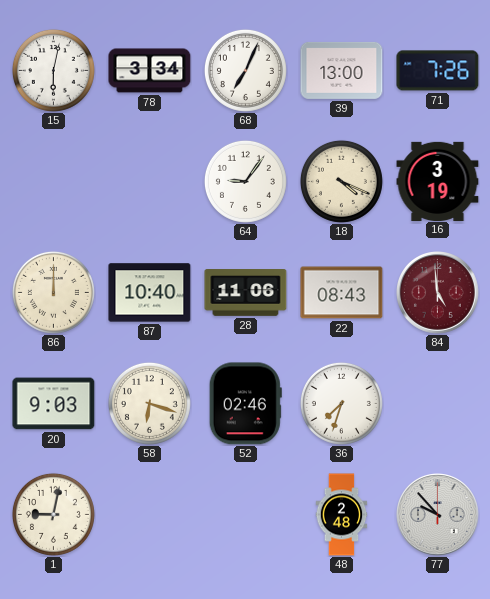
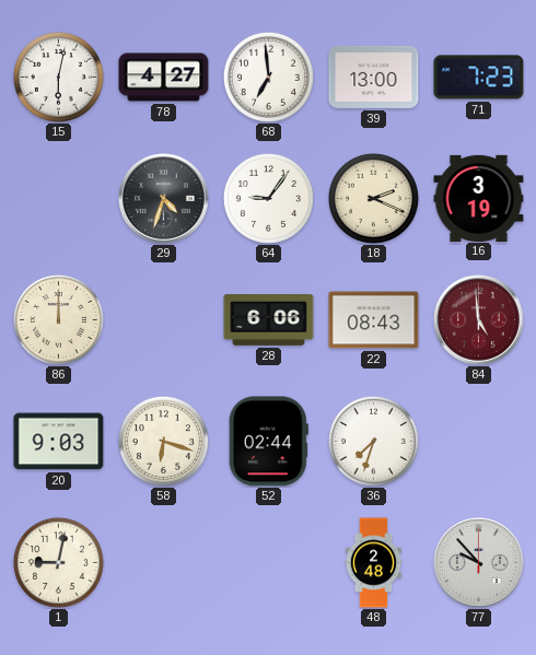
78: 3:34 -> 4:27 (164, 78)
68: 7:04 -> 6:59 (268, 77)
71: 7:26 -> 7:23 (479, 78)
29: none -> 4:33 (164, 199)
18: 4:19 -> 2:19 (373, 198)
87: 10:40 -> none (150, 293)
28: 11:06 -> 6:06 (269, 320)
52: 02:46 -> 02:44 (268, 442)
